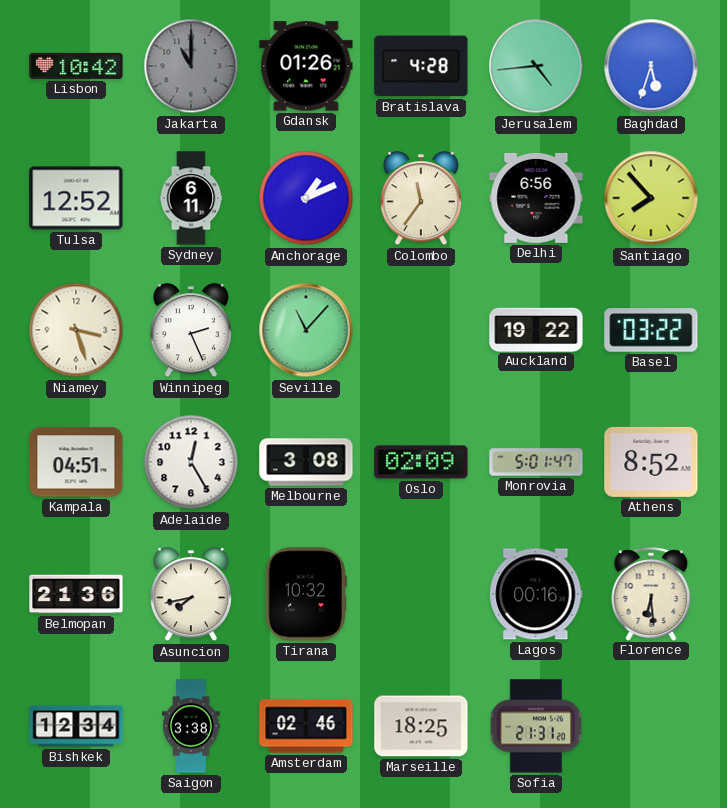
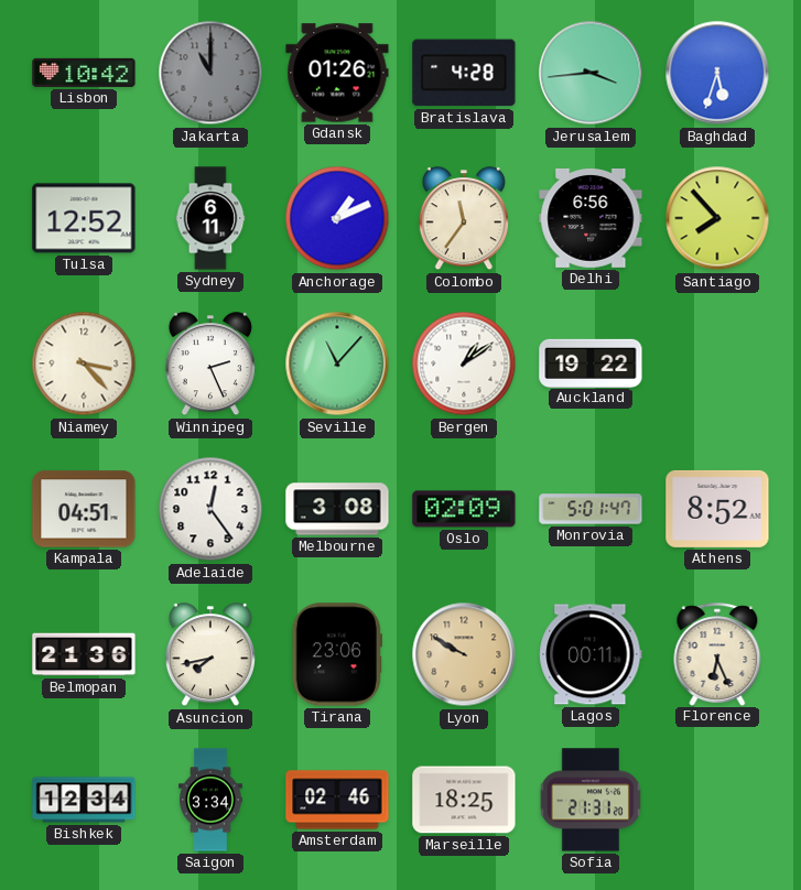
Jerusalem: 4:44 -> 3:44 (591, 73)
Niamey: 3:27 -> 3:23 (84, 363)
Bergen: none -> 1:09 (464, 363)
Basel: 03:22 -> none (651, 330)
Adelaide: 12:25 -> 12:24 (210, 509)
Tirana: 10:32 -> 23:06 (337, 654)
Lyon: none -> 9:50 (464, 654)
Lagos: 00:16 -> 00:11 (591, 654)
Florence: 6:29 -> 6:26 (717, 654)
Saigon: 3:38 -> 3:34 (210, 800)
